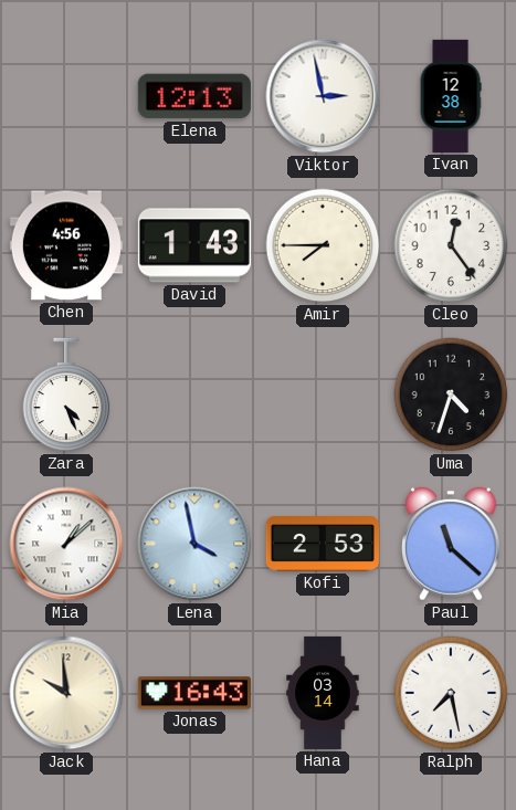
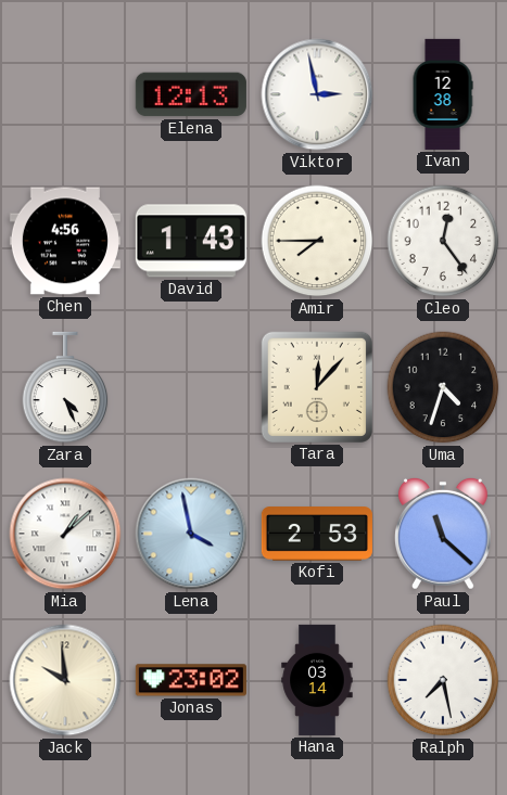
Tara: none -> 12:07 (317, 387)
Jonas: 16:43 -> 23:02 (191, 680)
